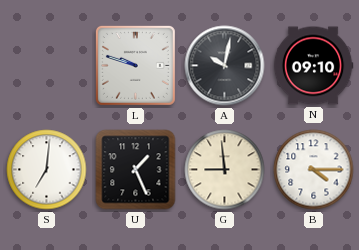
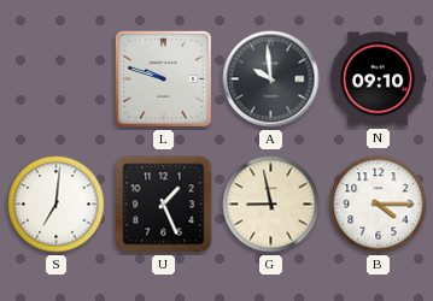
A: 10:02 -> 9:59 (271, 79)
G: 8:59 -> 8:58 (271, 205)
